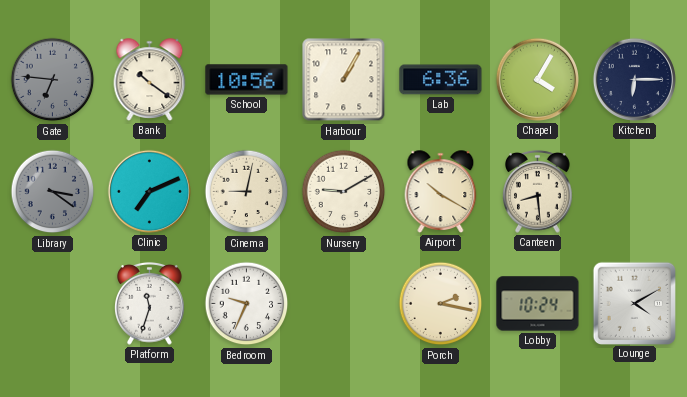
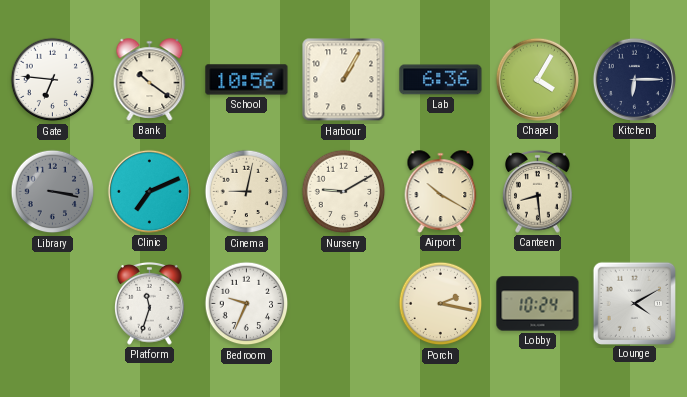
Gate dial: grey -> white (53, 80)
Library: 3:21 -> 3:17 (53, 192)
